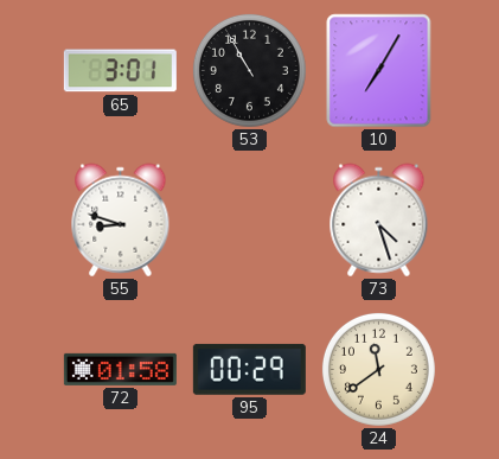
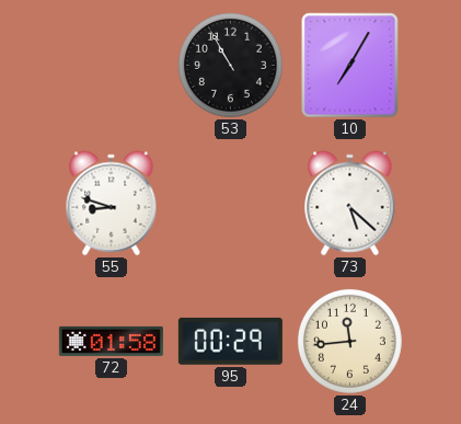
65: 3:01 -> none (120, 71)
73: 4:27 -> 5:22 (350, 204)
24: 11:39 -> 11:44 (349, 341)
